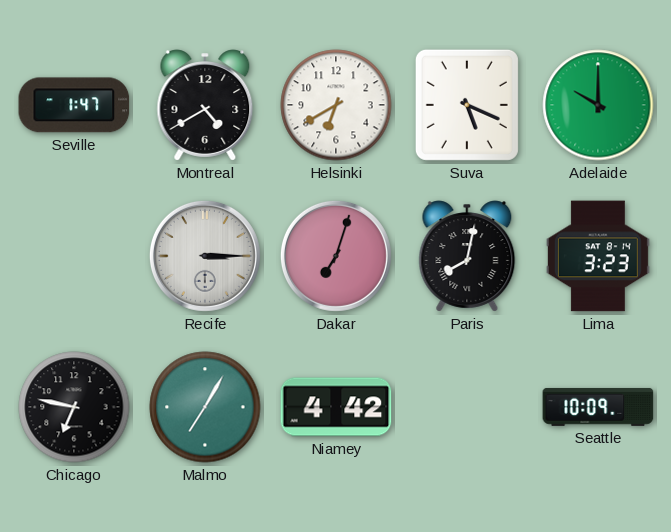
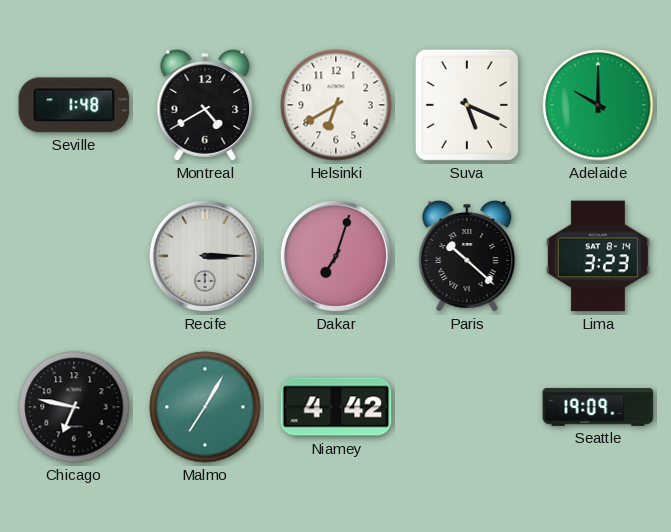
Seville: 1:47 -> 1:48 (74, 105)
Paris: 8:02 -> 10:22 (467, 256)
Seattle: 10:09 -> 19:09 (598, 407)
